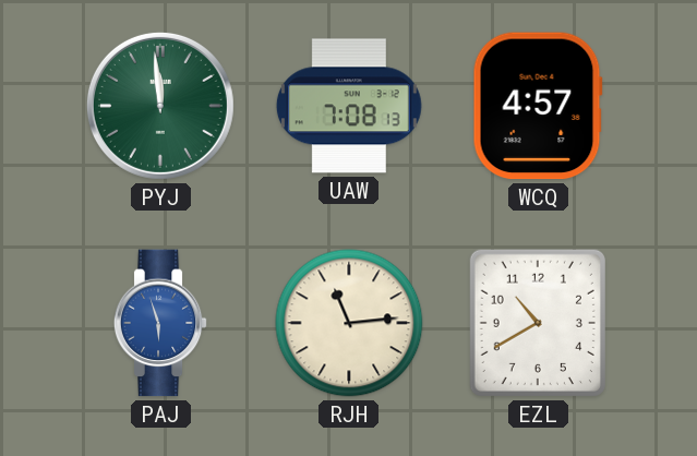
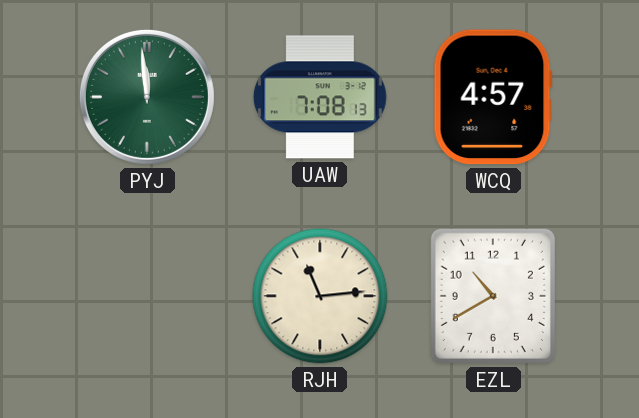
PAJ: 5:57 -> none (160, 323)
